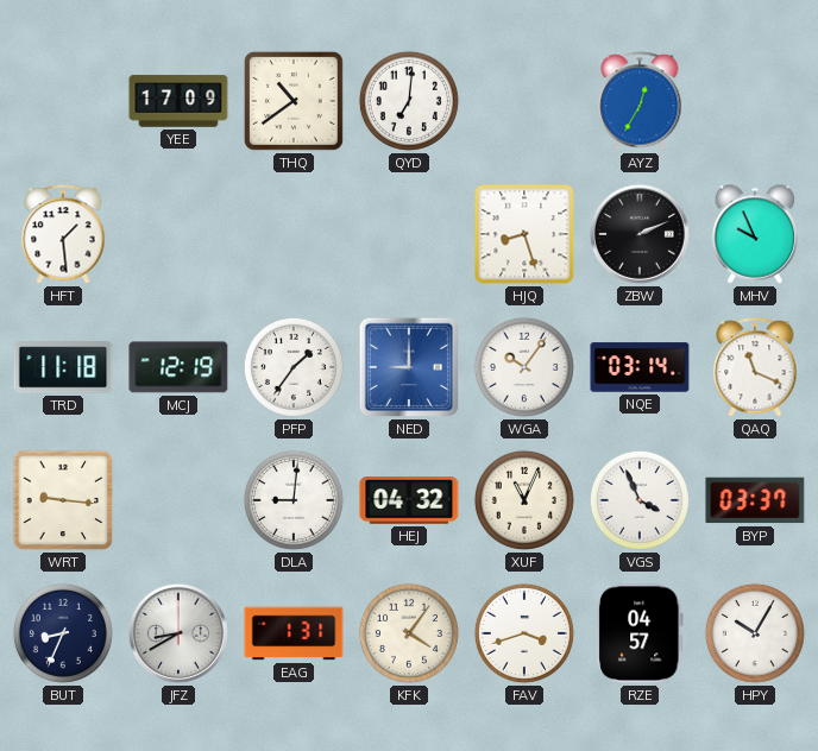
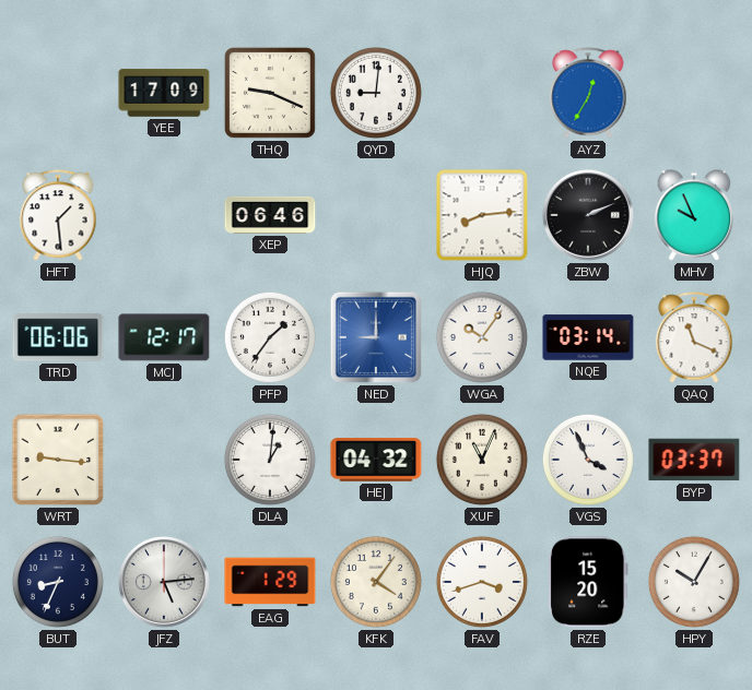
THQ: 10:39 -> 9:19 (270, 93)
QYD: 7:01 -> 9:01 (376, 93)
XEP: none -> 06:46 (270, 215)
HJQ: 8:27 -> 8:14 (482, 215)
TRD: 11:18 -> 06:06 (58, 337)
MCJ: 12:19 -> 12:17 (164, 337)
DLA: 9:01 -> 1:01 (270, 460)
JFZ: 8:40 -> 5:14 (164, 582)
EAG: 1:31 -> 1:29 (270, 582)
RZE: 04:57 -> 15:20 (588, 582)
